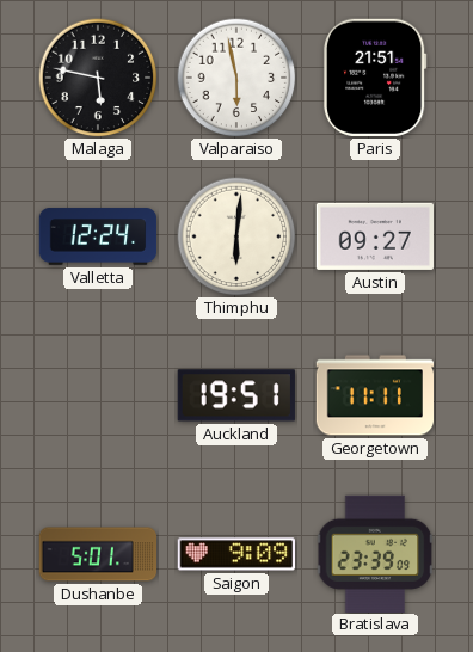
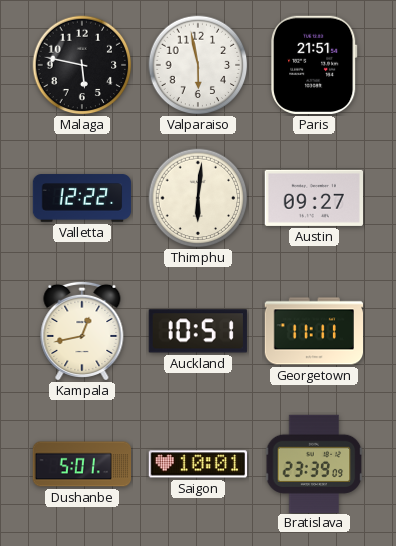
Valletta: 12:24 -> 12:22 (82, 198)
Kampala: none -> 12:43 (82, 331)
Auckland: 19:51 -> 10:51 (198, 331)
Saigon: 9:09 -> 10:01 (197, 464)
